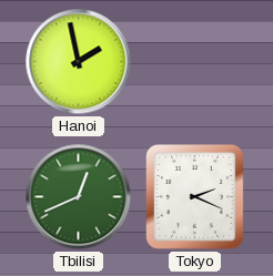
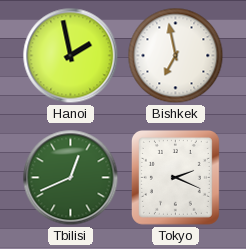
Bishkek: none -> 6:58 (176, 56)
